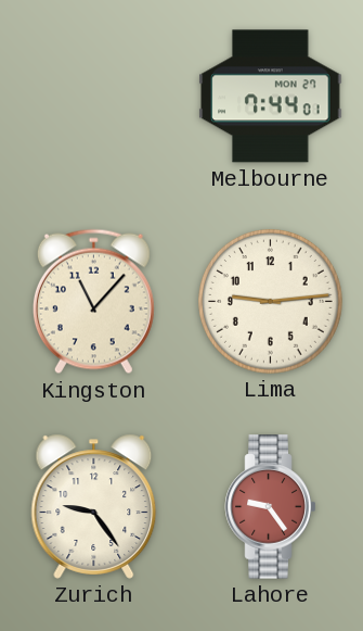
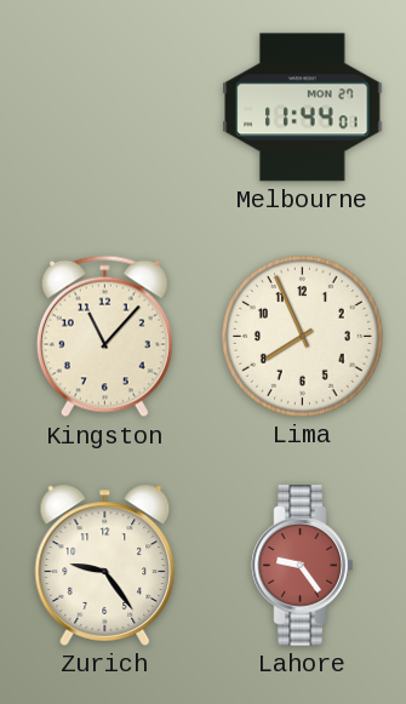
Melbourne: 7:44 -> 11:44 (303, 108)
Lima: 9:14 -> 7:56 (302, 336)
